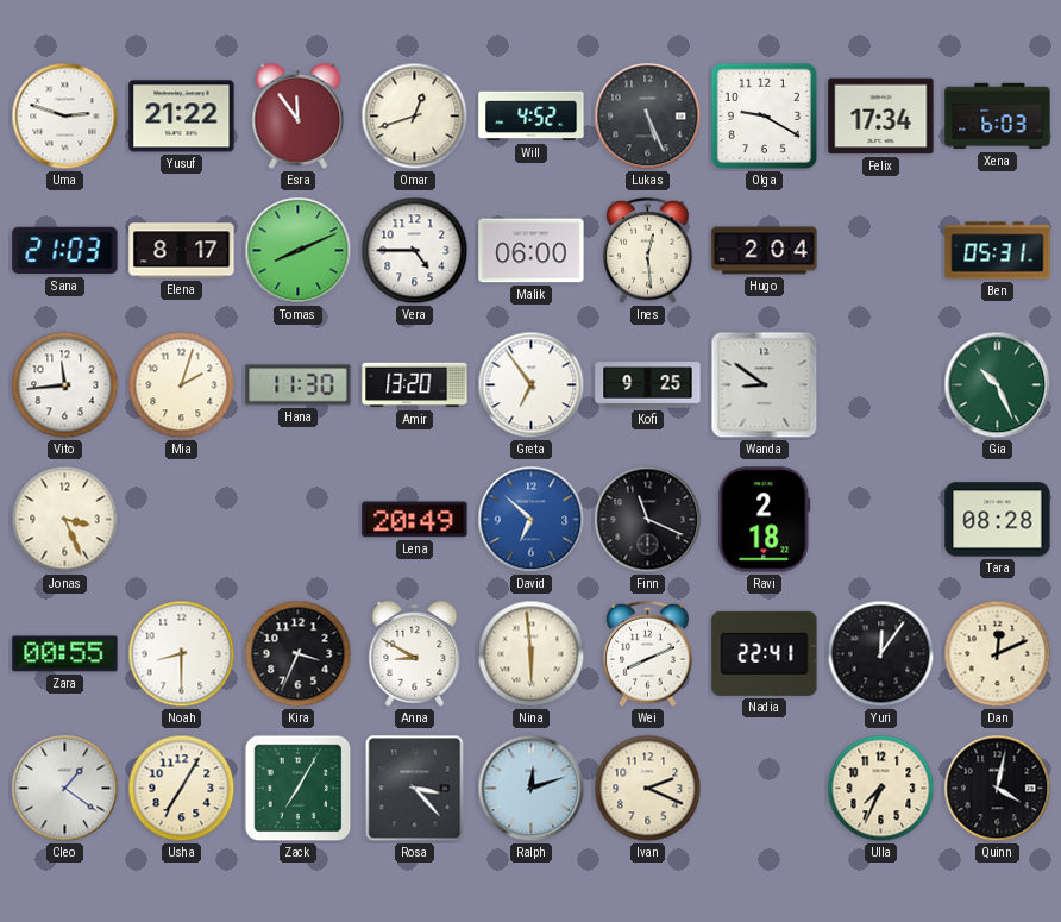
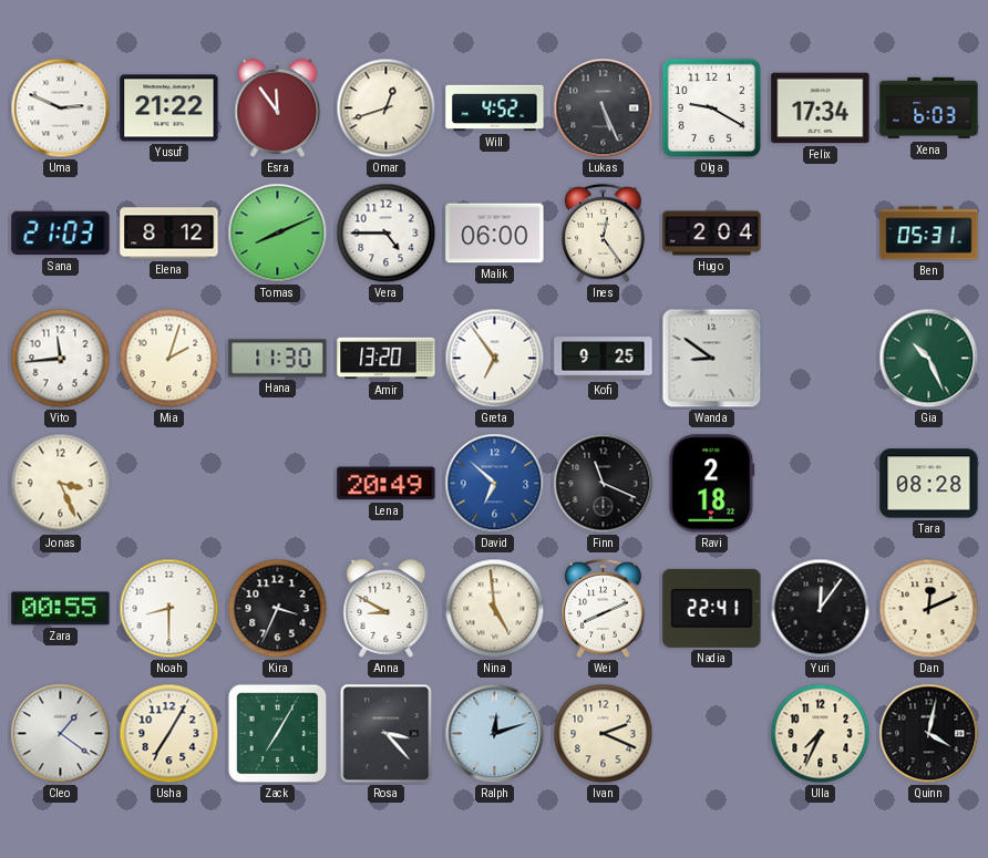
Uma: 2:48 -> 2:49 (61, 108)
Elena: 8:17 -> 8:12 (169, 234)
Ines: 12:29 -> 12:24 (604, 234)
Nina: 5:59 -> 4:59 (495, 609)
